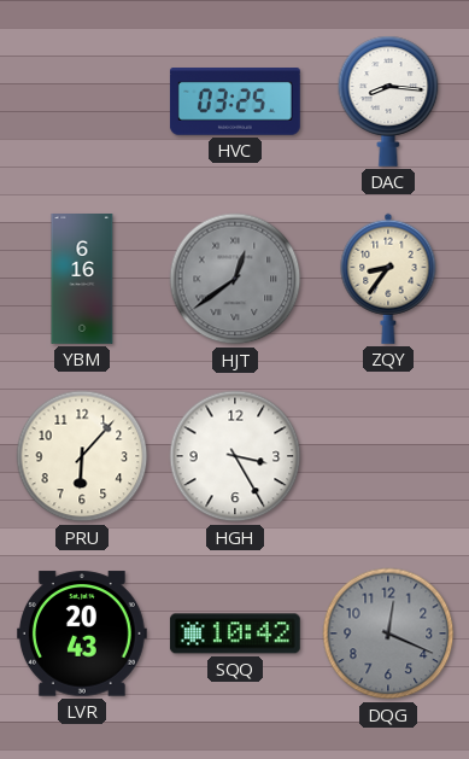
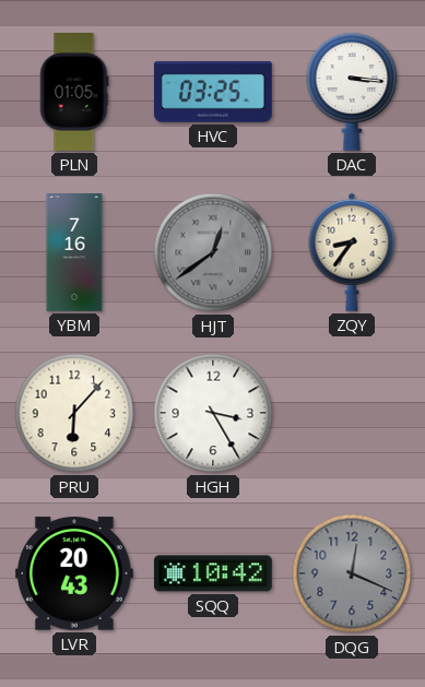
PLN: none -> 01:05 (74, 93)
DAC: 8:16 -> 3:16 (352, 92)
YBM: 6:16 -> 7:16 (74, 253)
